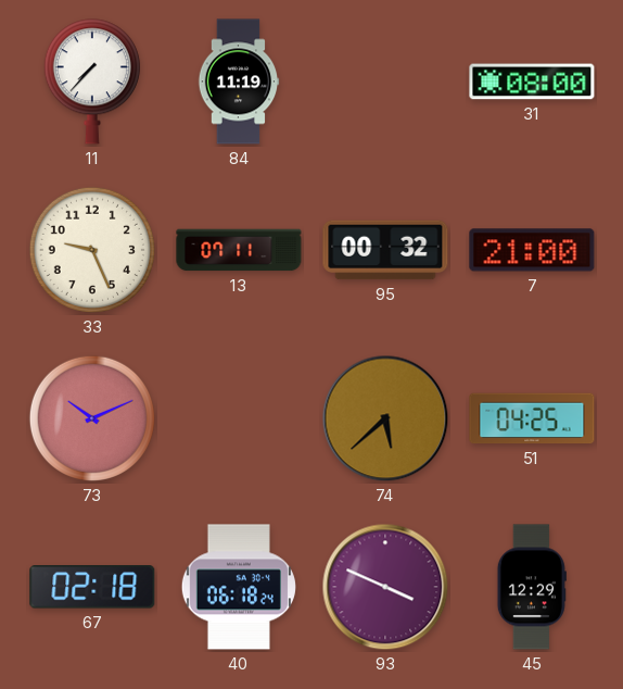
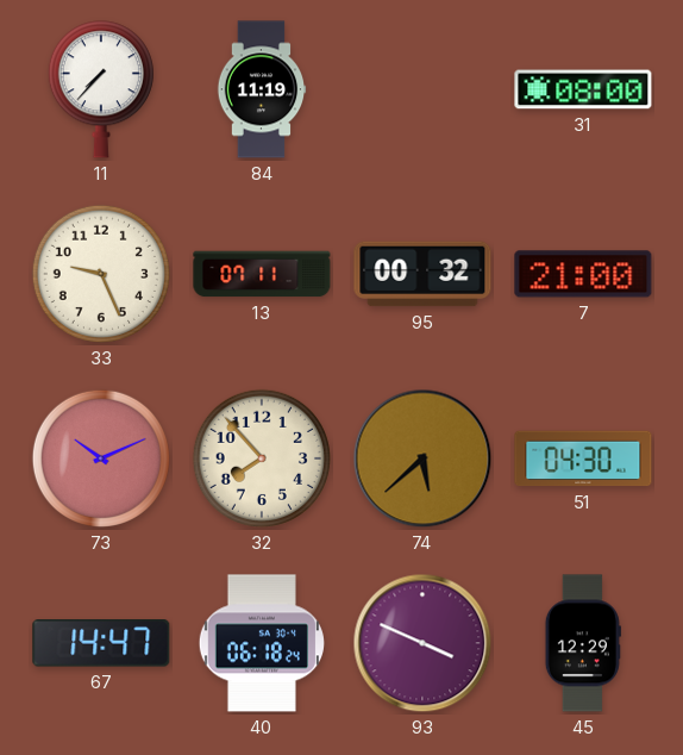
32: none -> 7:53 (262, 458)
51: 04:25 -> 04:30 (583, 458)
67: 02:18 -> 14:47 (101, 643)
